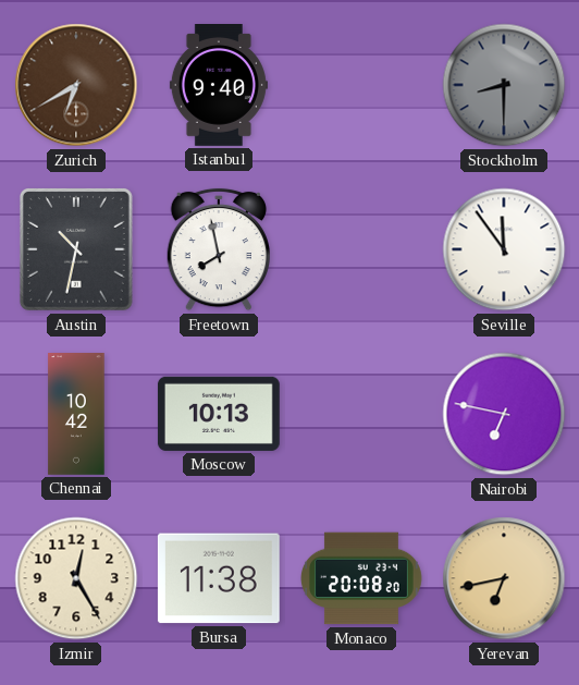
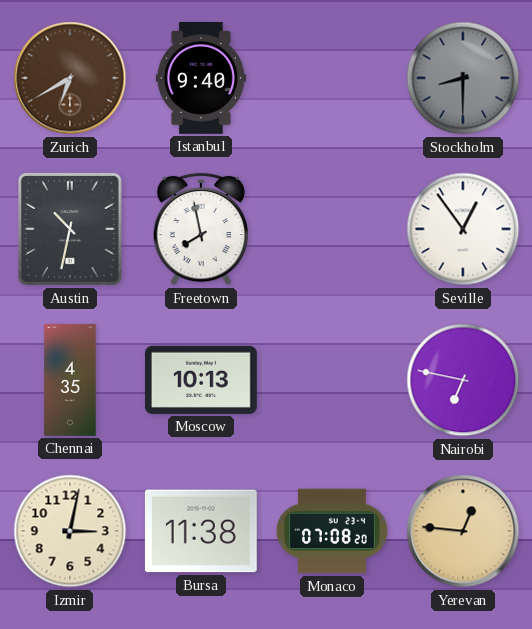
Seville: 11:54 -> 12:54 (463, 229)
Chennai: 10:42 -> 4:35 (70, 381)
Izmir: 12:25 -> 3:02 (70, 531)
Monaco: 20:08 -> 07:08 (332, 531)
Yerevan: 6:43 -> 12:46 (463, 531)
